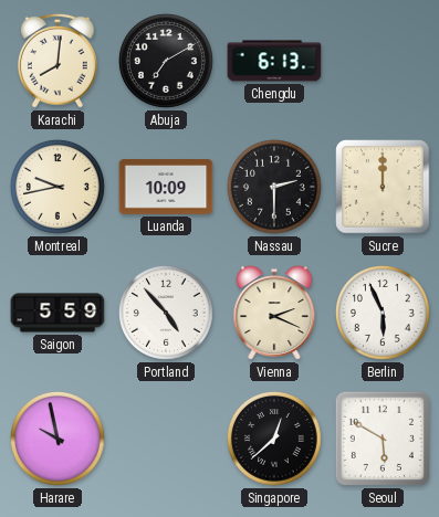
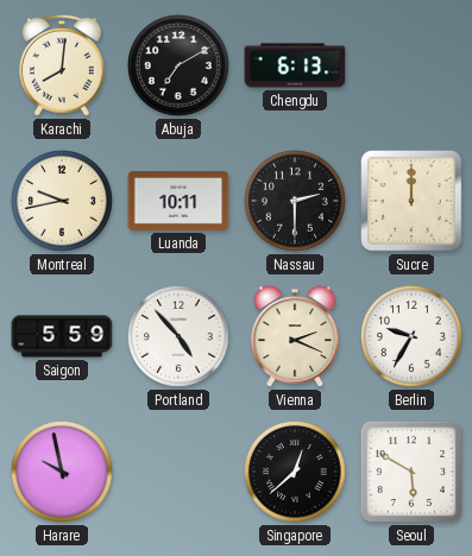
Luanda: 10:09 -> 10:11 (178, 202)
Berlin: 5:56 -> 9:35 (411, 336)
